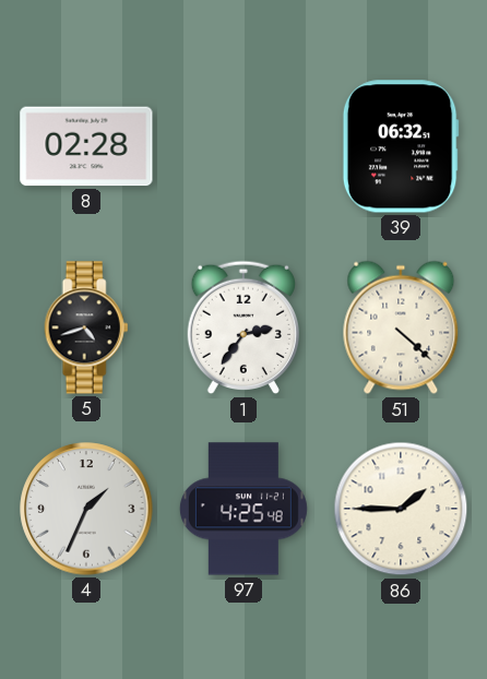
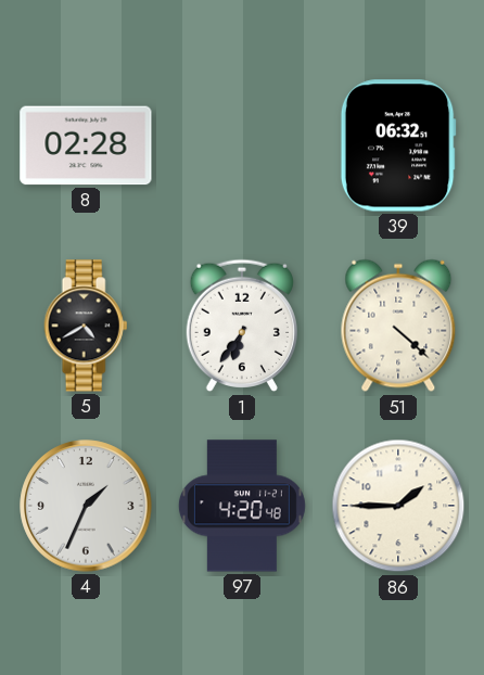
5: 4:42 -> 4:40 (86, 326)
1: 2:36 -> 6:36 (241, 326)
97: 4:25 -> 4:20 (242, 506)
